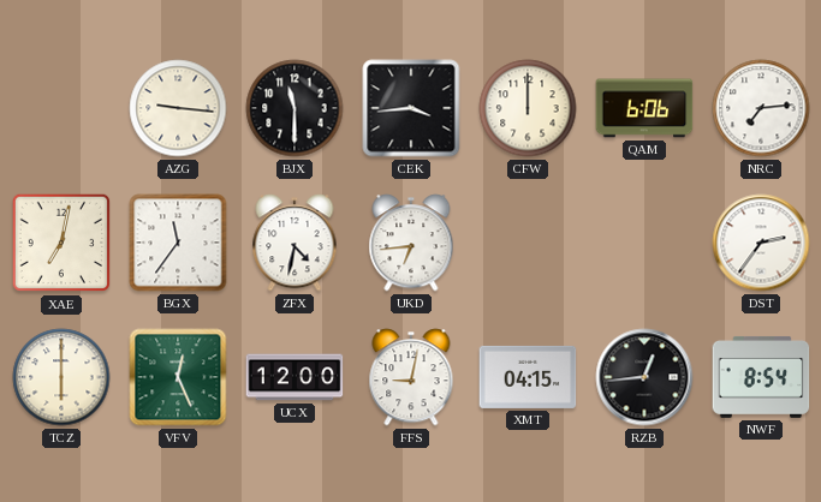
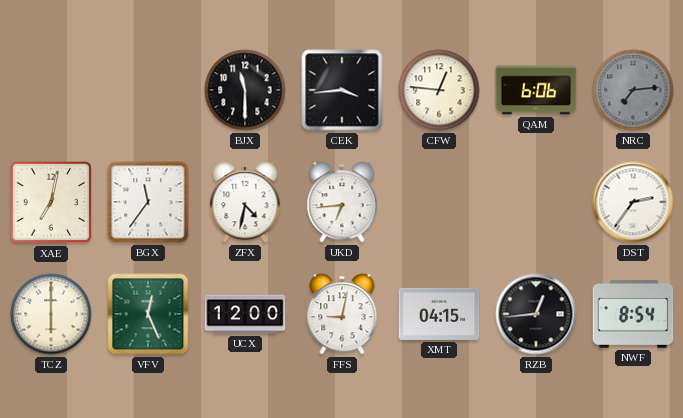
AZG: 9:16 -> none (178, 108)
CFW: 12:00 -> 12:46 (439, 90)
NRC dial: white -> grey (633, 90)
